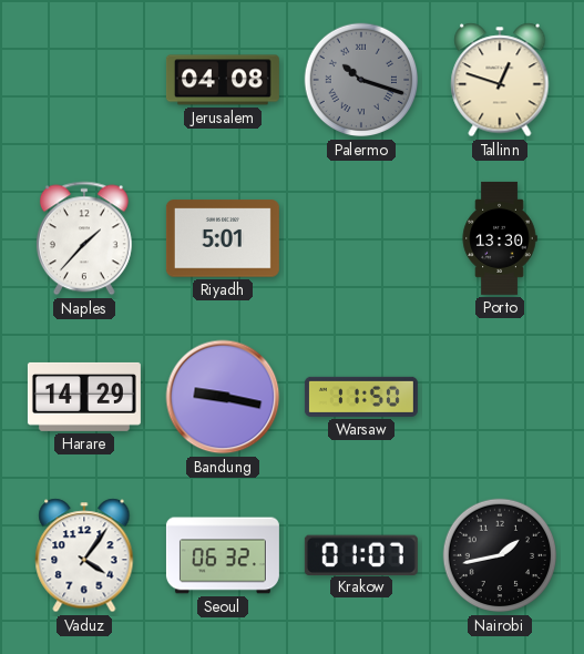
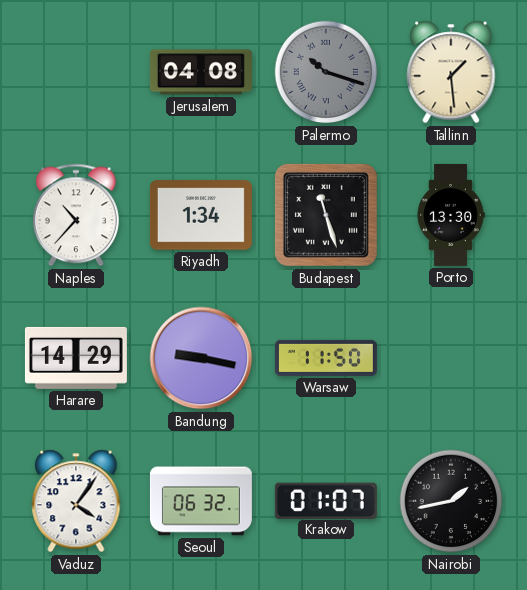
Tallinn: 12:48 -> 1:29 (451, 72)
Naples: 1:37 -> 10:37 (76, 215)
Riyadh: 5:01 -> 1:34 (201, 215)
Budapest: none -> 11:27 (326, 215)
